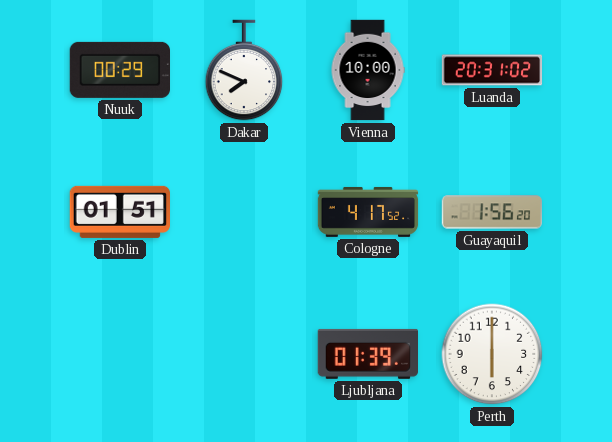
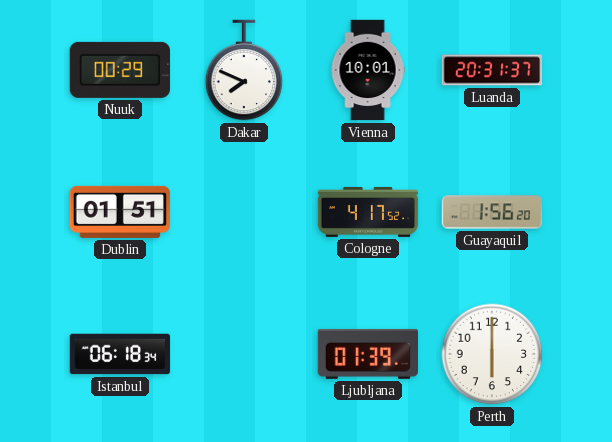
Vienna: 10:00 -> 10:01 (368, 70)
Luanda: 20:31:02 -> 20:31:37 (492, 70)
Istanbul: none -> 06:18 (120, 354)
